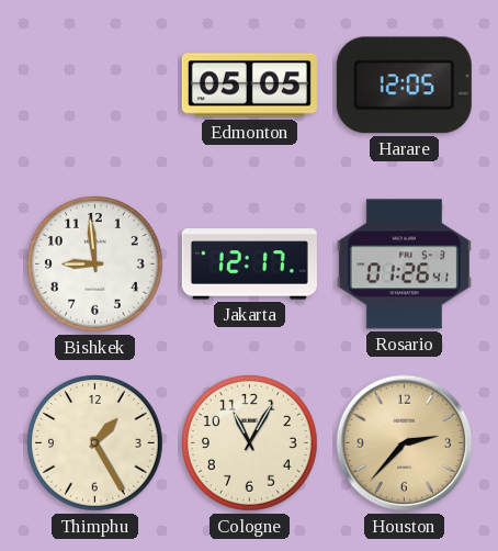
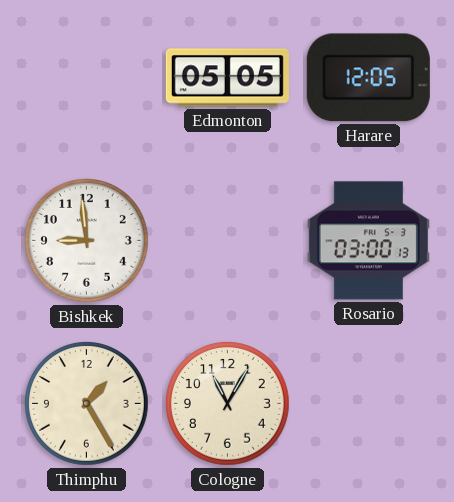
Jakarta: 12:17 -> none (249, 265)
Rosario: 01:26 -> 03:00 (368, 241)
Houston: 2:37 -> none (405, 443)
